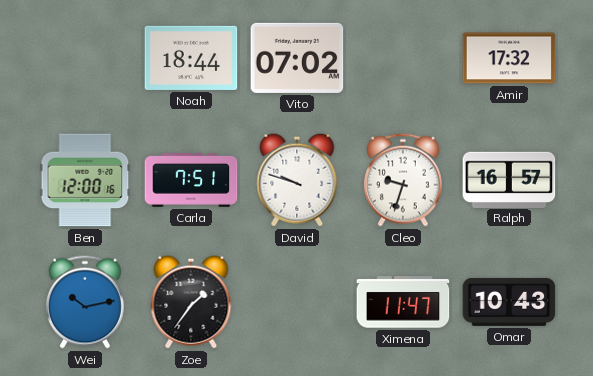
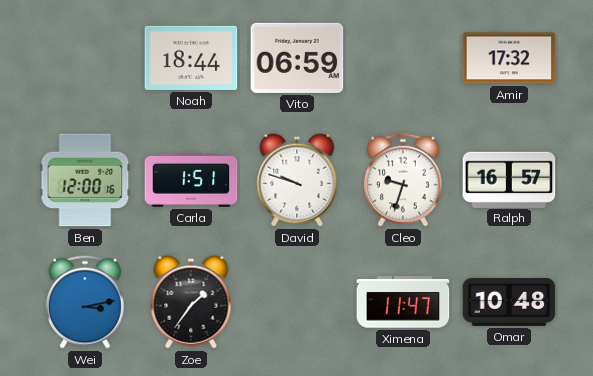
Vito: 07:02 -> 06:59 (297, 58)
Carla: 7:51 -> 1:51 (191, 181)
Wei: 10:13 -> 3:13 (85, 302)
Omar: 10:43 -> 10:48 (509, 302)
